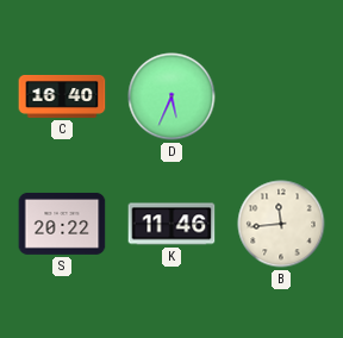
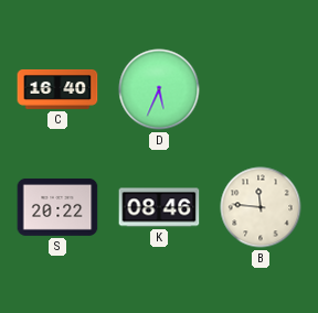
K: 11:46 -> 08:46 (159, 207)
B: 11:44 -> 11:46 (261, 207)
